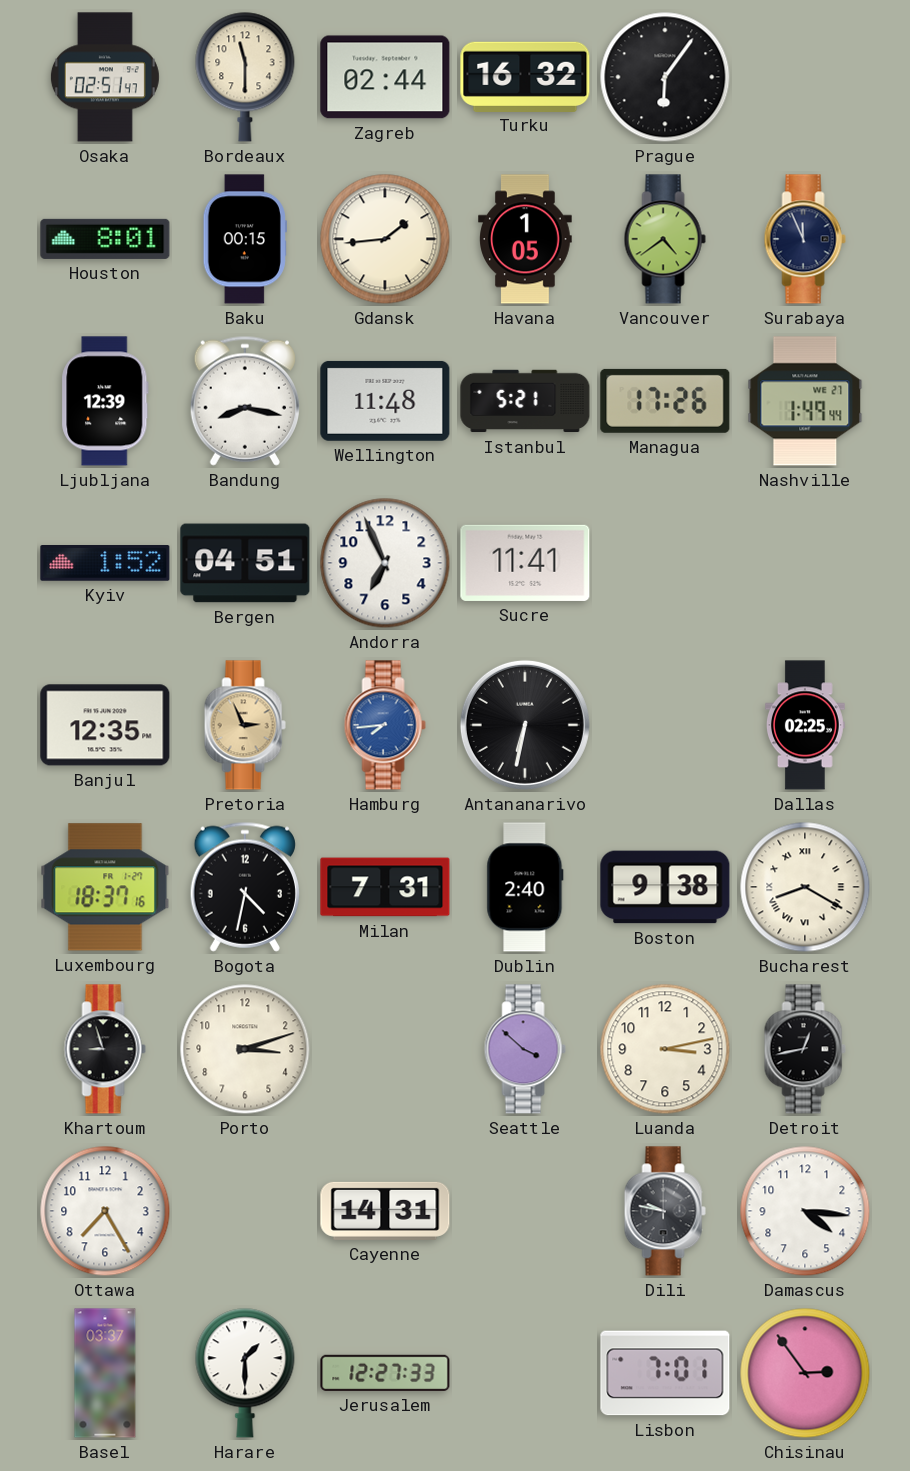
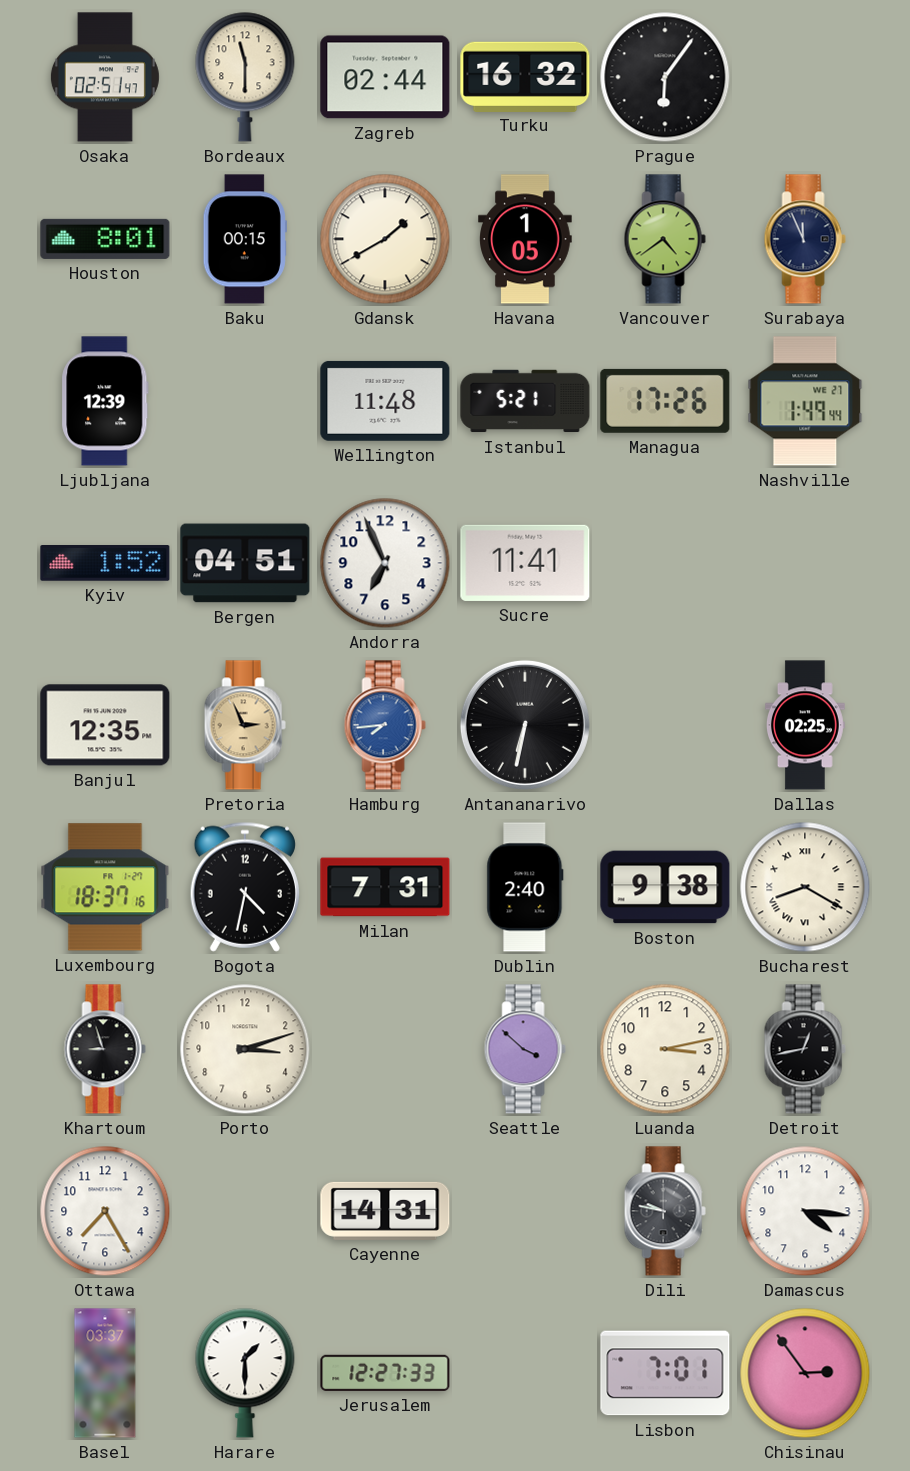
Gdansk: 1:44 -> 1:40 (385, 239)
Bandung: 8:17 -> none (245, 401)
